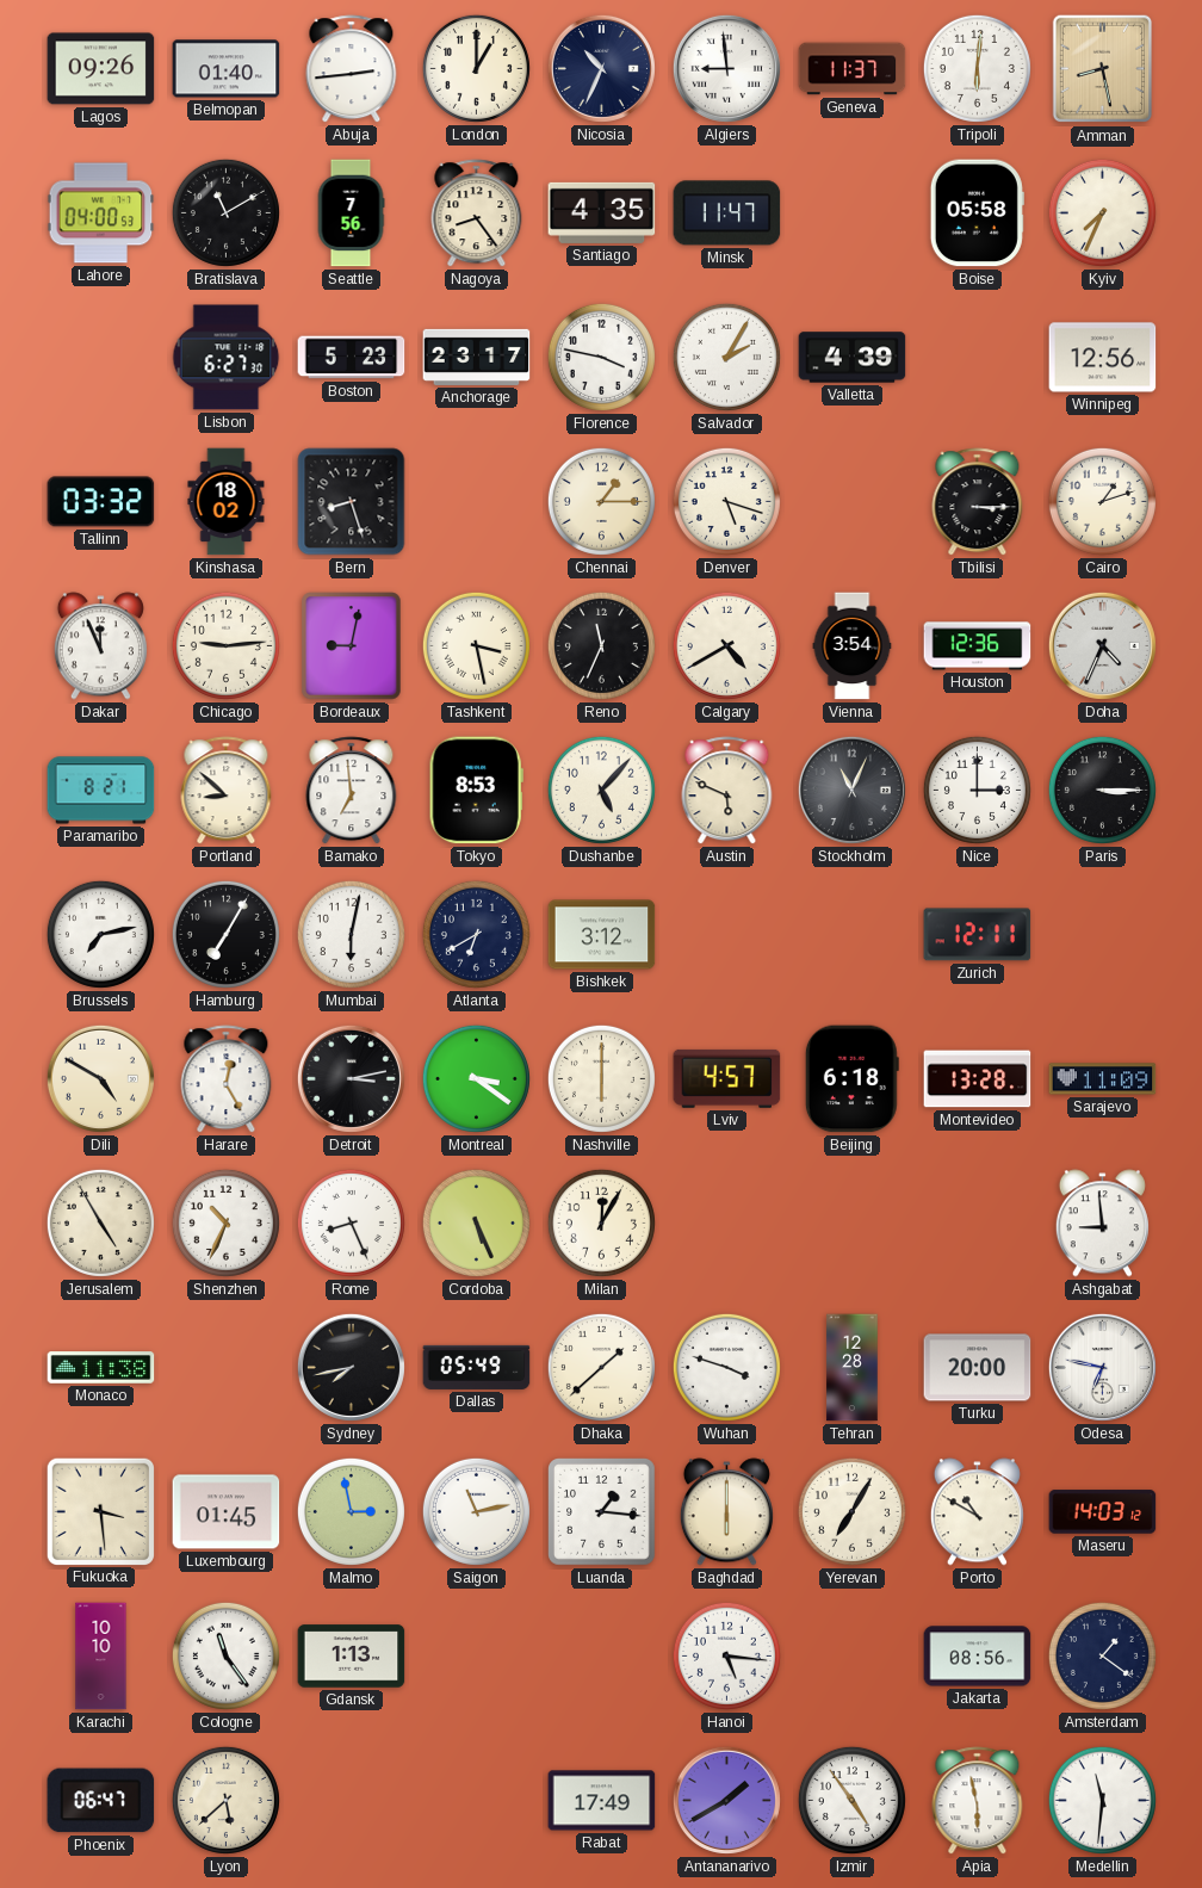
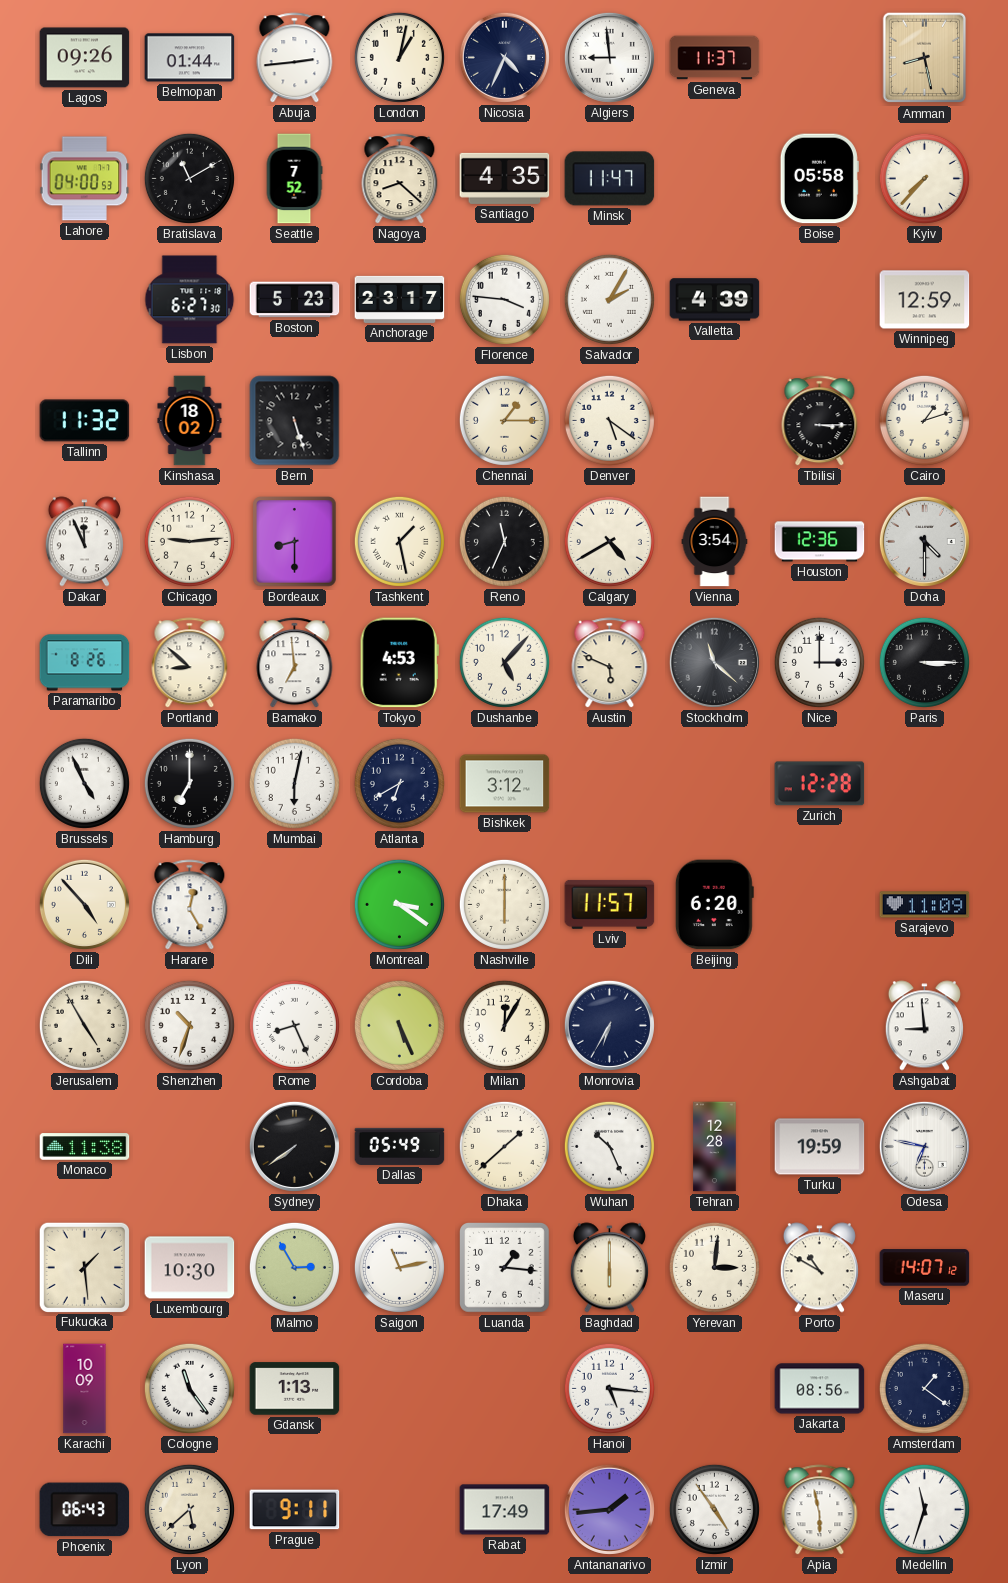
Belmopan: 01:40 -> 01:44 (190, 58)
London: 1:00 -> 1:02 (399, 57)
Nicosia: 10:34 -> 4:34 (504, 57)
Tripoli: 6:01 -> none (977, 68)
Seattle: 7:56 -> 7:52 (294, 179)
Nagoya: 8:24 -> 8:22 (400, 179)
Kyiv: 7:34 -> 7:37 (924, 178)
Florence: 3:47 -> 3:46 (504, 299)
Winnipeg: 12:56 -> 12:59 (925, 300)
Tallinn: 03:32 -> 11:32 (85, 421)
Bern: 8:27 -> 5:27 (295, 421)
Denver: 5:18 -> 5:21 (609, 420)
Bordeaux: 9:02 -> 8:30 (295, 542)
Tashkent: 3:28 -> 1:28 (399, 541)
Doha: 4:34 -> 4:30 (924, 541)
Paramaribo: 8:21 -> 8:26 (85, 663)
Tokyo: 8:53 -> 4:53 (399, 663)
Stockholm: 11:04 -> 11:22 (714, 662)
Brussels: 7:13 -> 4:56 (84, 783)
Hamburg: 7:05 -> 7:00 (189, 783)
Zurich: 12:11 -> 12:28 (820, 784)
Dili: 4:50 -> 4:53 (84, 904)
Detroit: 3:13 -> none (351, 1078)
Lviv: 4:57 -> 11:57 (610, 904)
Beijing: 6:18 -> 6:20 (714, 905)
Montevideo: 13:28 -> none (978, 1079)
Shenzhen: 10:34 -> 10:33 (189, 1025)
Monrovia: none -> 6:35 (609, 1025)
Sydney: 7:43 -> 7:39 (294, 1146)
Wuhan: 3:48 -> 10:26 (609, 1146)
Turku: 20:00 -> 19:59 (820, 1147)
Fukuoka: 3:29 -> 1:29 (84, 1267)
Luxembourg: 01:45 -> 10:30 (190, 1268)
Malmo: 2:58 -> 2:55 (294, 1267)
Yerevan: 7:05 -> 3:01 (714, 1267)
Maseru: 14:03 -> 14:07 (925, 1268)
Karachi: 10:10 -> 10:09 (85, 1389)
Phoenix: 06:47 -> 06:43 (85, 1510)
Prague: none -> 9:11 (295, 1510)
Antananarivo: 1:40 -> 1:44 (609, 1509)
Medellin: 11:31 -> 11:33 (924, 1509)
